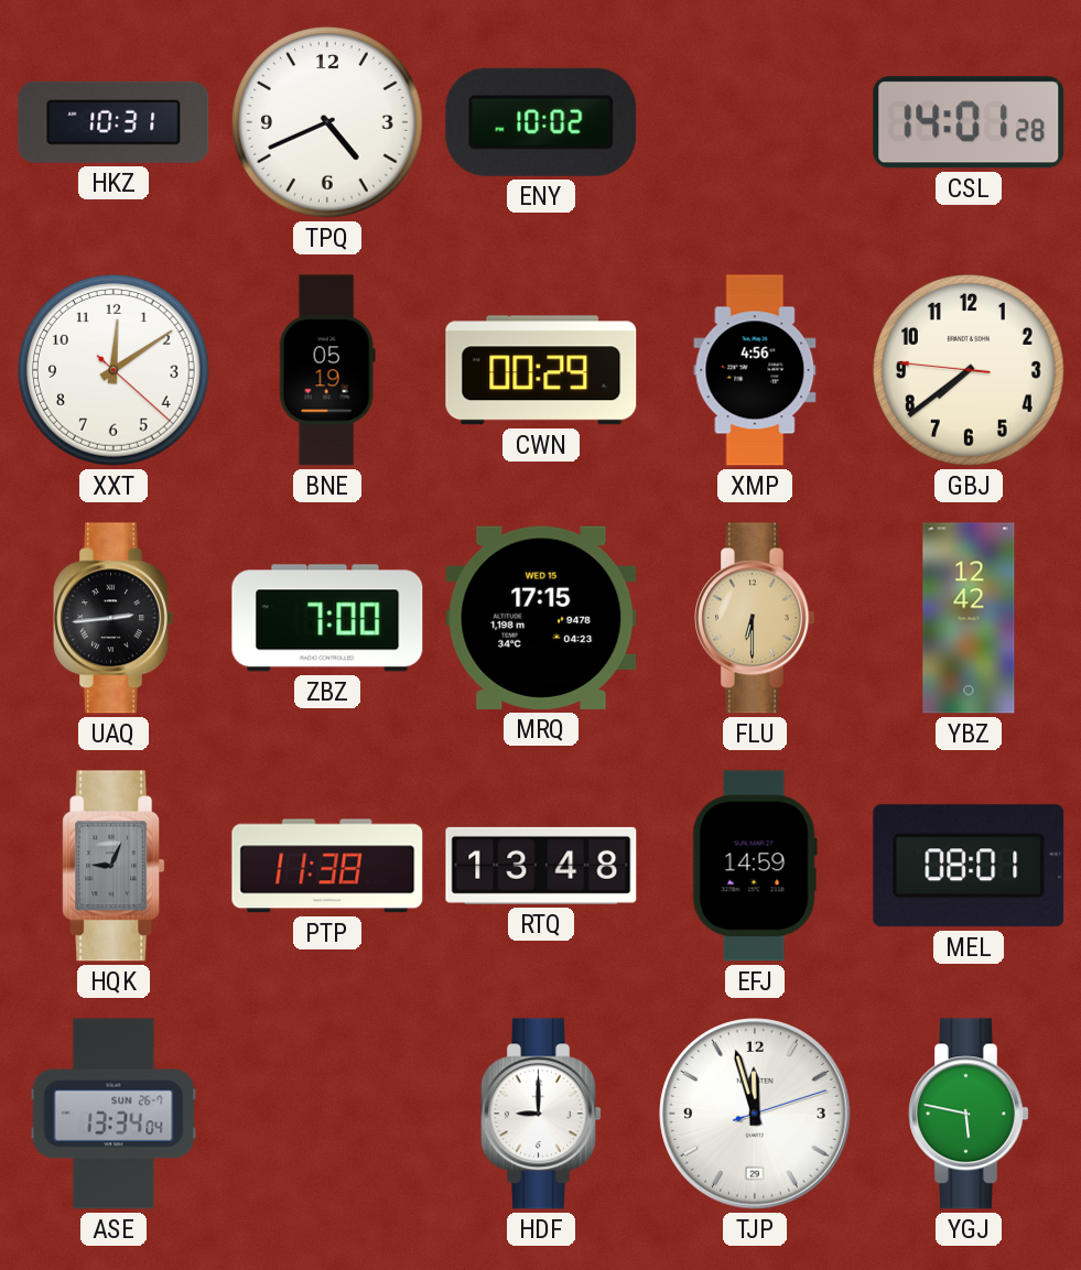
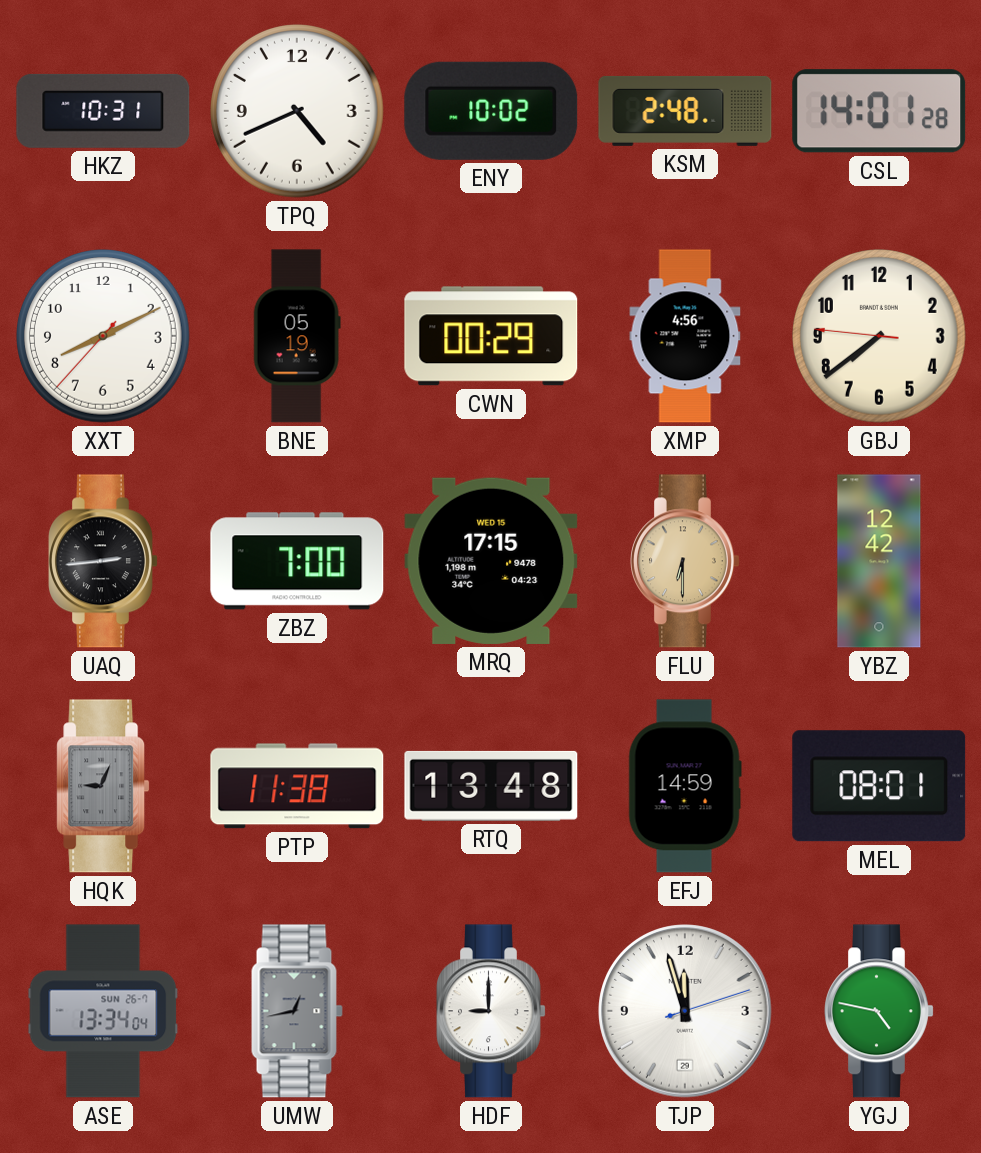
KSM: none -> 2:48 (685, 111)
XXT: 12:09 -> 8:10 (104, 337)
UMW: none -> 12:43 (297, 1011)
YGJ: 5:47 -> 4:47 (880, 1011)
